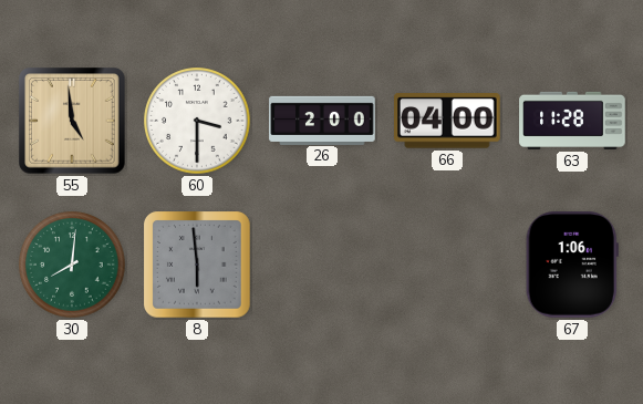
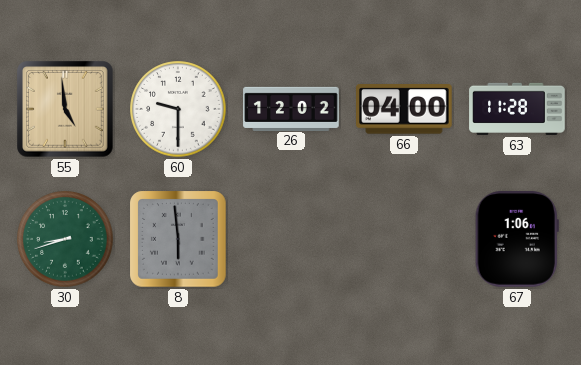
60: 3:30 -> 9:30 (178, 109)
26: 2:00 -> 12:02 (291, 108)
30: 8:01 -> 8:42 (65, 239)
